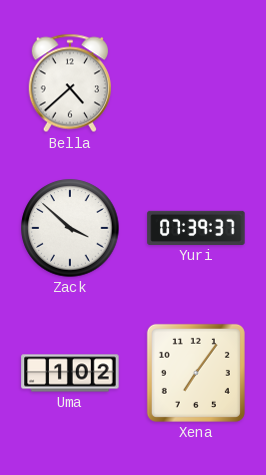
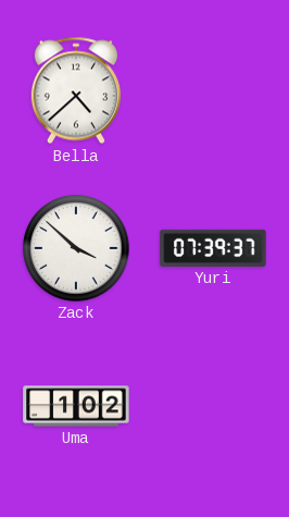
Xena: 7:06 -> none (196, 373)
